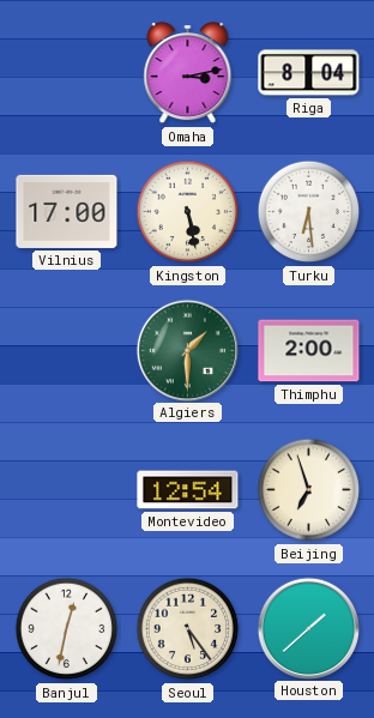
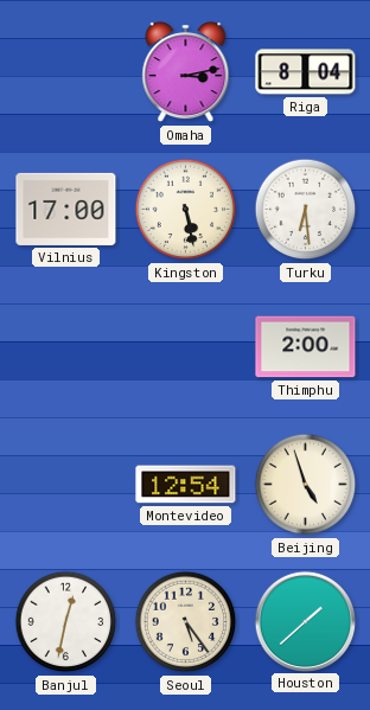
Algiers: 1:30 -> none (187, 350)
Beijing: 6:57 -> 4:57 (306, 485)
